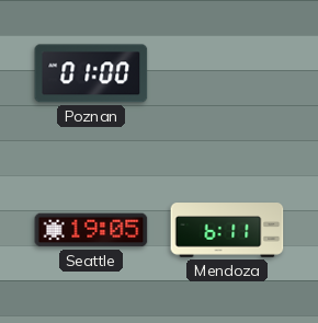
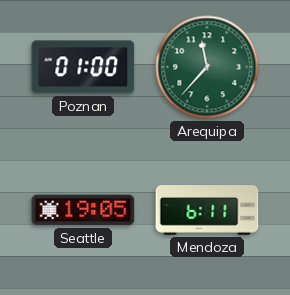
Arequipa: none -> 11:37 (207, 67)
